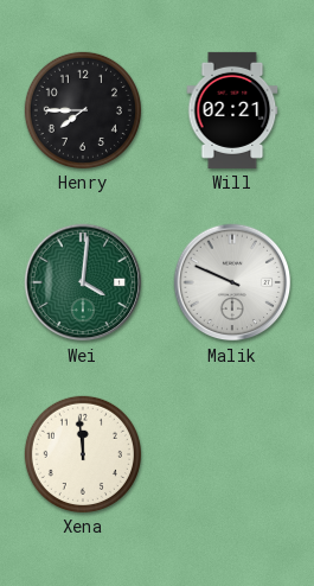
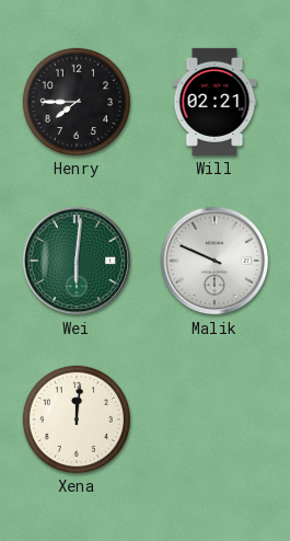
Wei: 4:01 -> 6:01 (77, 261)
Xena: 11:59 -> 12:01 (77, 419)
